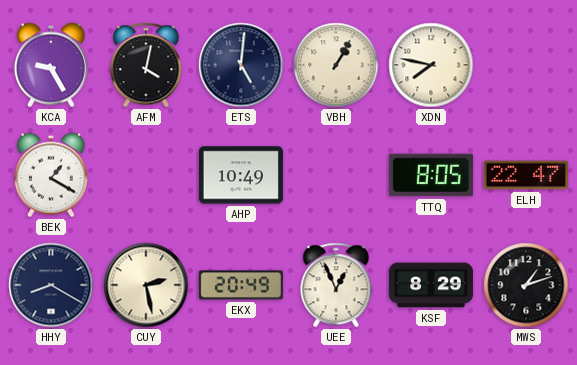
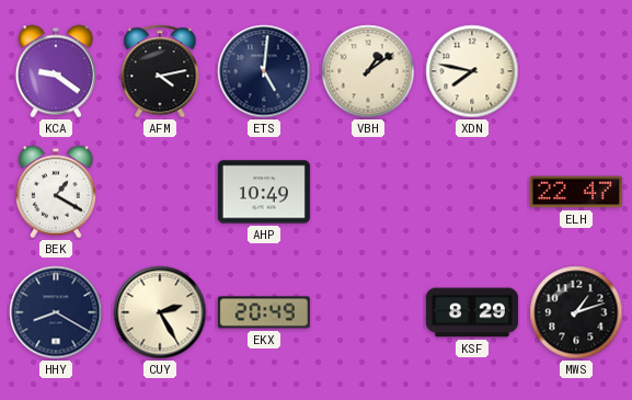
KCA: 9:25 -> 9:21 (56, 71)
AFM: 4:02 -> 4:13 (160, 71)
VBH: 1:05 -> 1:09 (368, 71)
TTQ: 8:05 -> none (431, 175)
CUY: 2:28 -> 2:25 (160, 312)
UEE: 12:56 -> none (336, 285)
